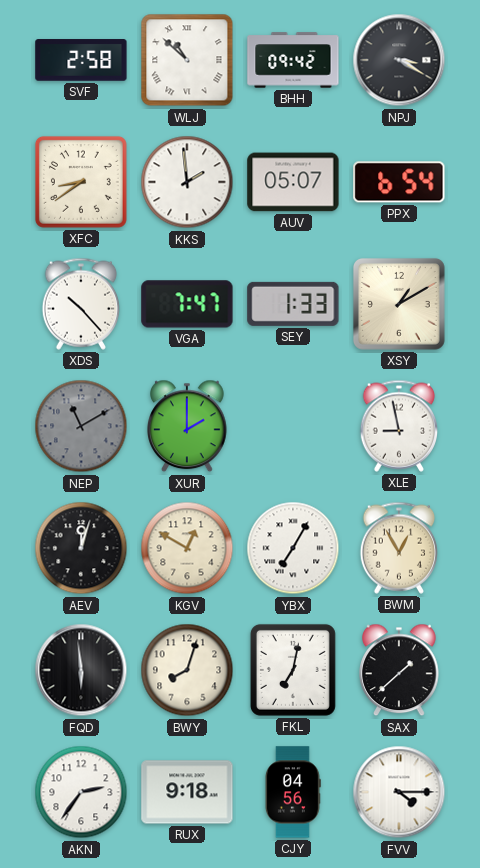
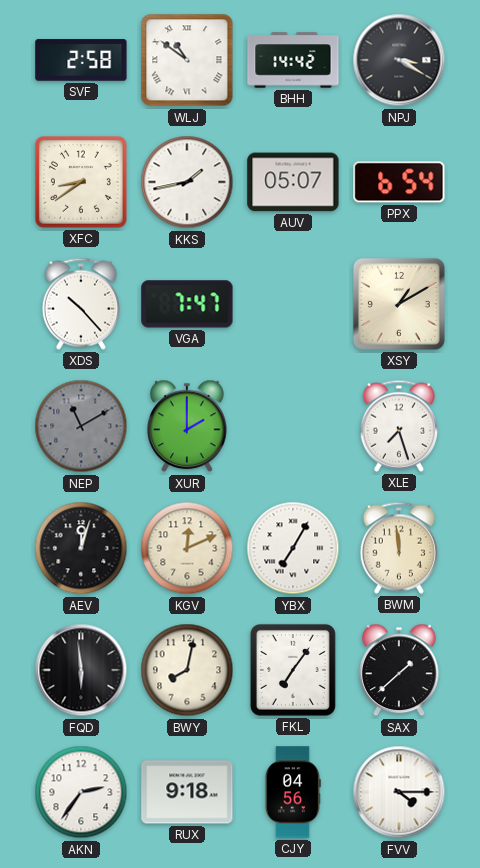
WLJ: 10:52 -> 10:51 (187, 60)
BHH: 09:42 -> 14:42 (293, 60)
KKS: 1:59 -> 1:43 (187, 182)
SEY: 1:33 -> none (293, 304)
XLE: 8:58 -> 7:27 (398, 426)
KGV: 12:50 -> 12:11 (187, 548)
BWM: 12:55 -> 11:59 (398, 548)
BWY: 8:03 -> 8:02 (187, 670)
FKL: 7:02 -> 7:06 (293, 670)
